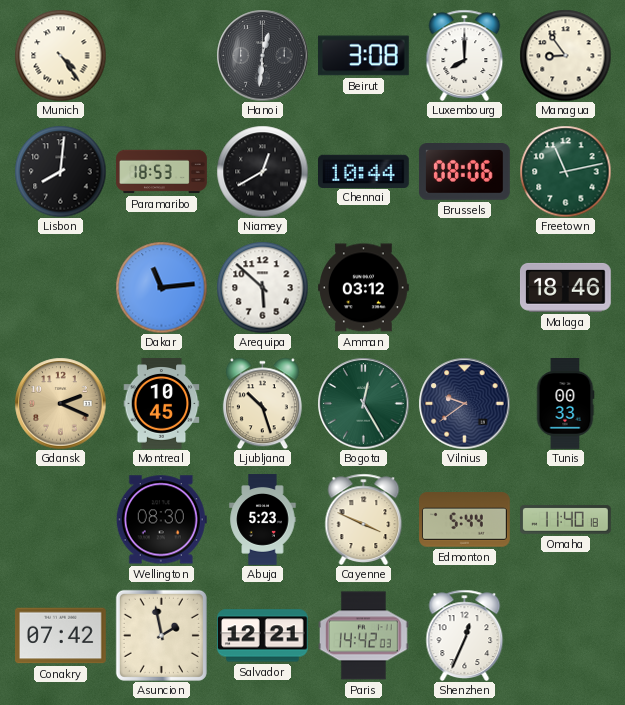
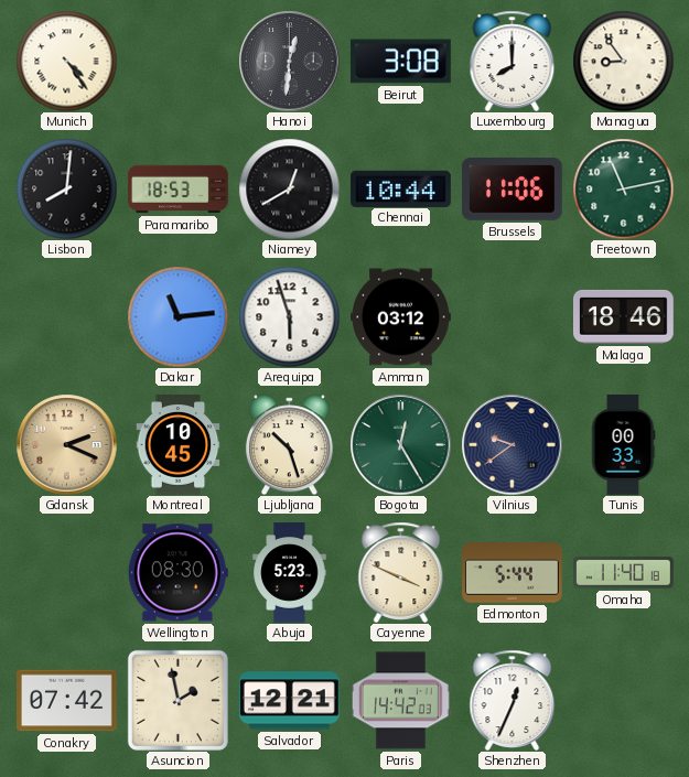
Brussels: 08:06 -> 11:06 (512, 190)
Arequipa: 5:52 -> 5:57 (289, 316)
